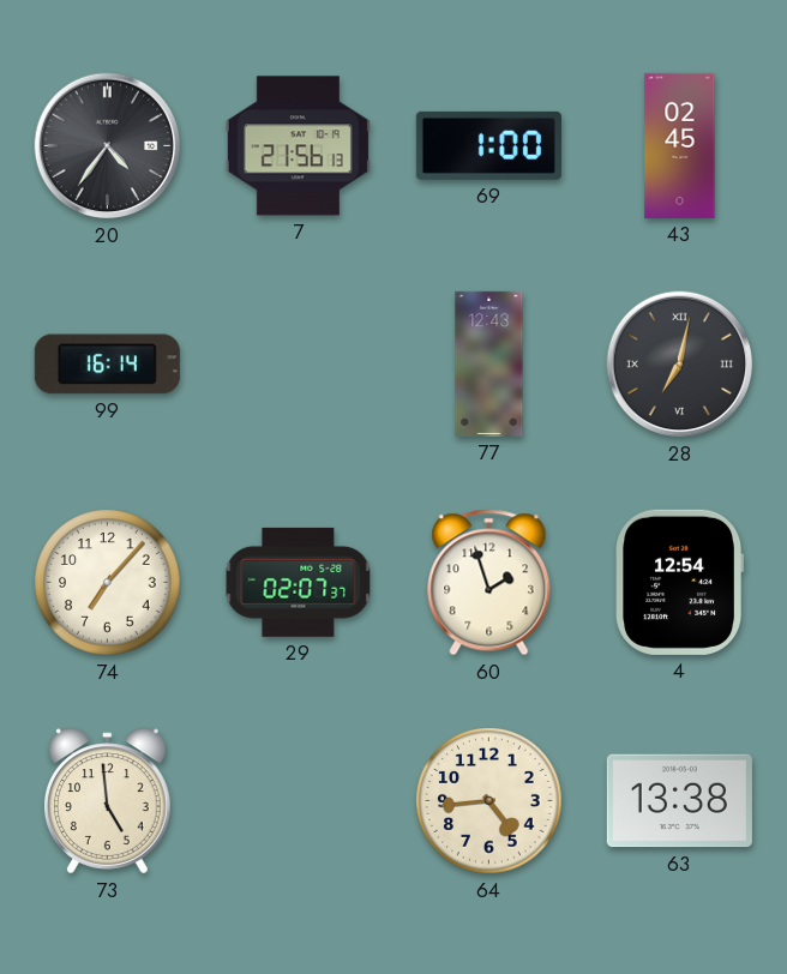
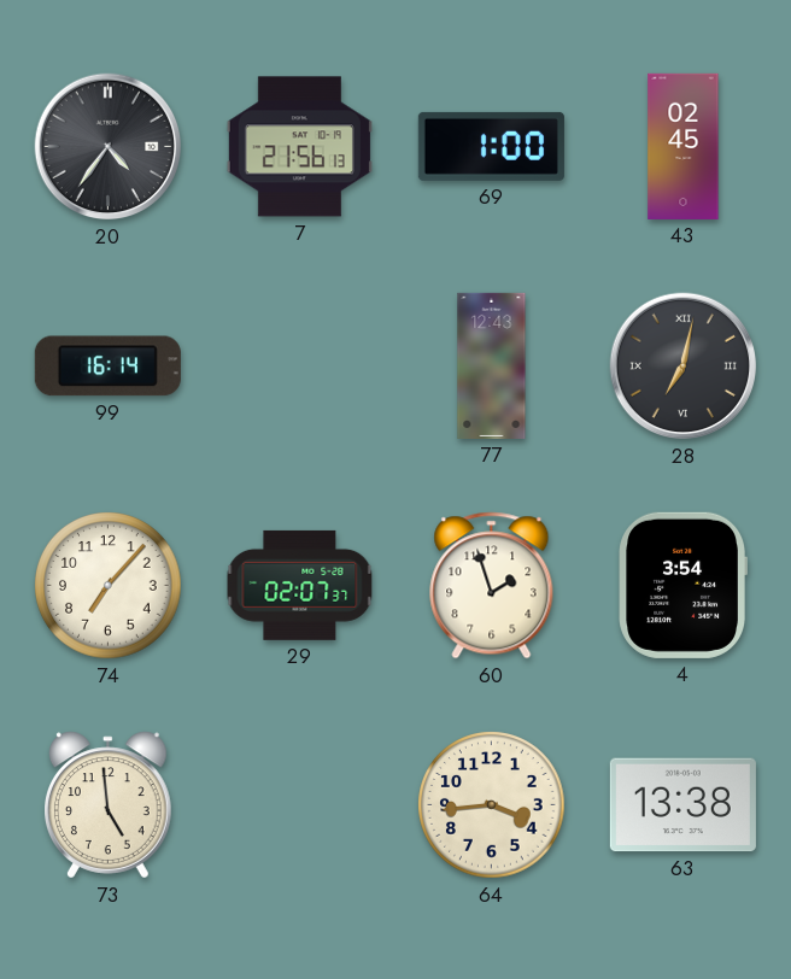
4: 12:54 -> 3:54 (682, 585)
64: 4:44 -> 3:44 (492, 805)
